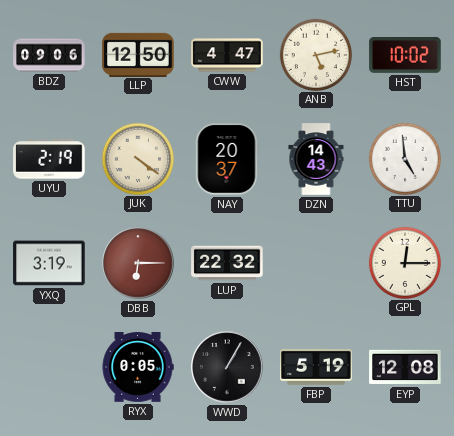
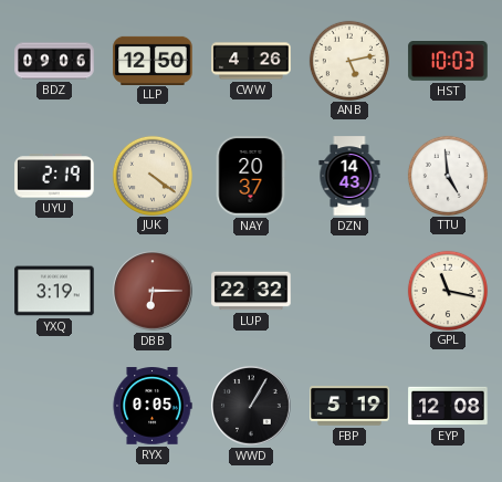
CWW: 4:47 -> 4:26 (251, 61)
HST: 10:02 -> 10:03 (448, 62)
GPL: 12:15 -> 11:17 (447, 290)
